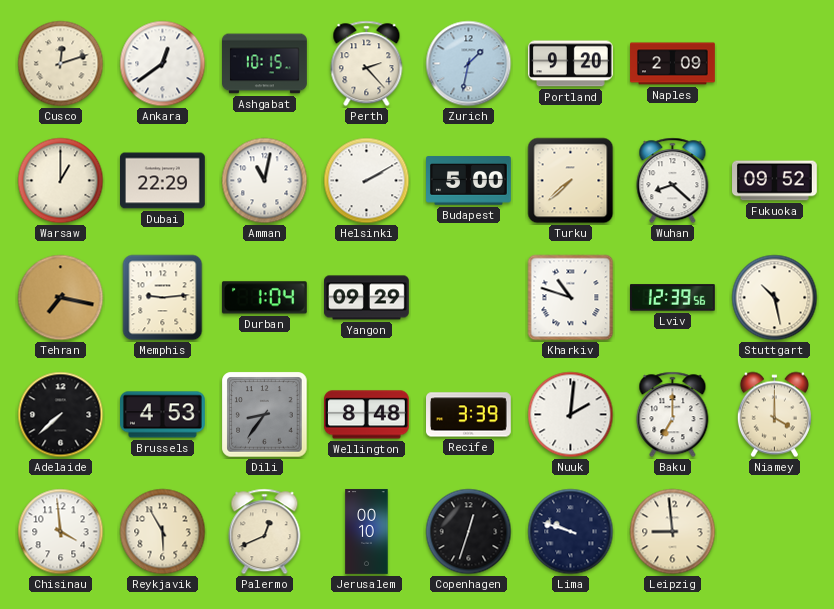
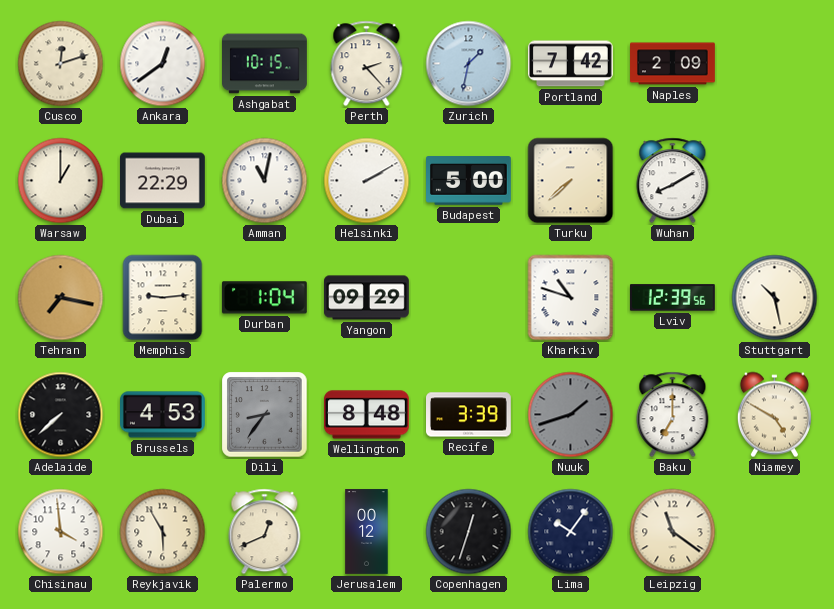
Portland: 9:20 -> 7:42 (570, 64)
Wuhan: 8:22 -> 8:10 (673, 181)
Fukuoka: 09:52 -> none (775, 181)
Nuuk: 2:01 -> 1:42 (571, 415)
Nuuk dial: white -> grey (571, 415)
Niamey: 4:00 -> 4:50 (774, 415)
Jerusalem: 00:10 -> 00:12 (367, 532)
Lima: 9:48 -> 10:06 (571, 532)
Leipzig: 8:59 -> 11:21 (673, 532)
